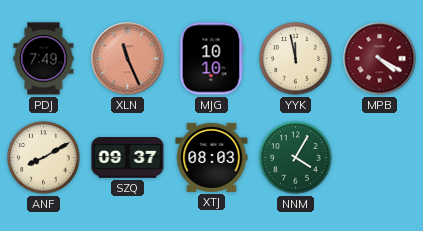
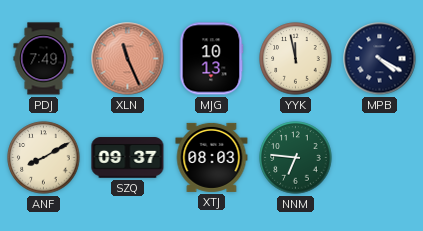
MJG: 10:10 -> 10:13 (211, 59)
MPB dial: burgundy -> navy (380, 59)
NNM: 4:05 -> 6:46 (296, 158)
